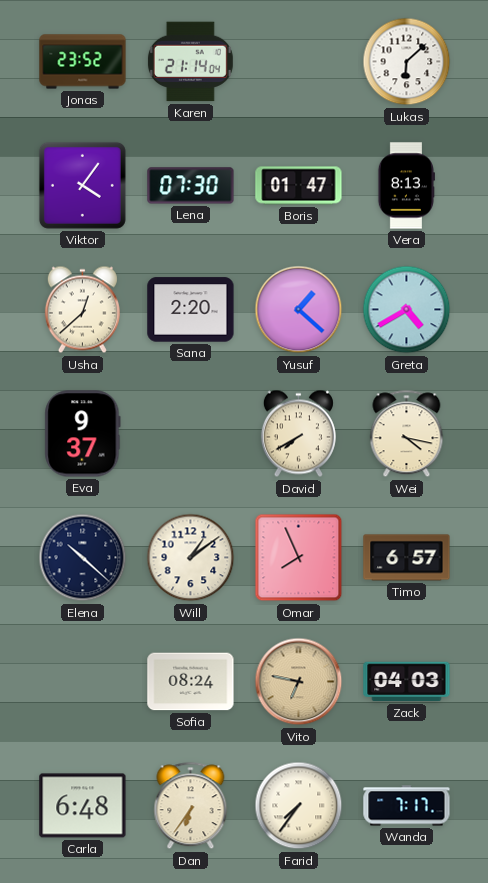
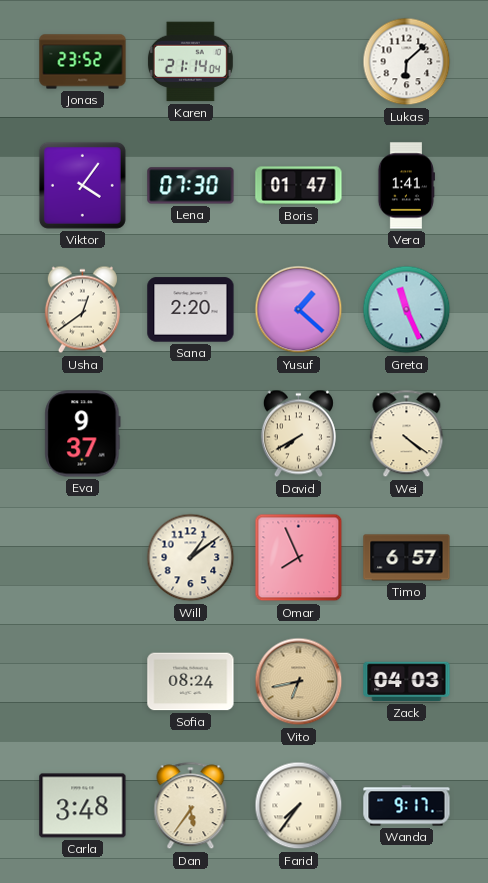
Vera: 8:13 -> 1:41 (406, 186)
Usha: 12:38 -> 12:39 (82, 310)
Greta: 4:40 -> 11:26 (407, 310)
Wei: 4:17 -> 4:21 (407, 434)
Elena: 10:22 -> none (83, 558)
Vito: 6:47 -> 6:43 (299, 682)
Carla: 6:48 -> 3:48 (83, 806)
Dan: 6:36 -> 5:36 (191, 806)
Wanda: 7:17 -> 9:17 (407, 806)
